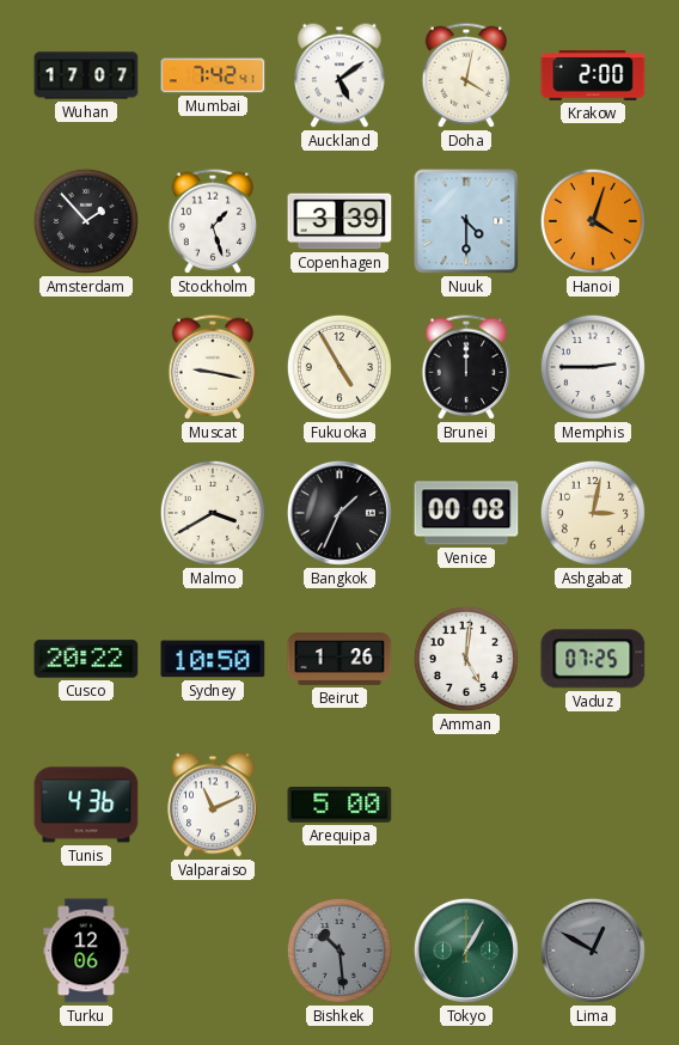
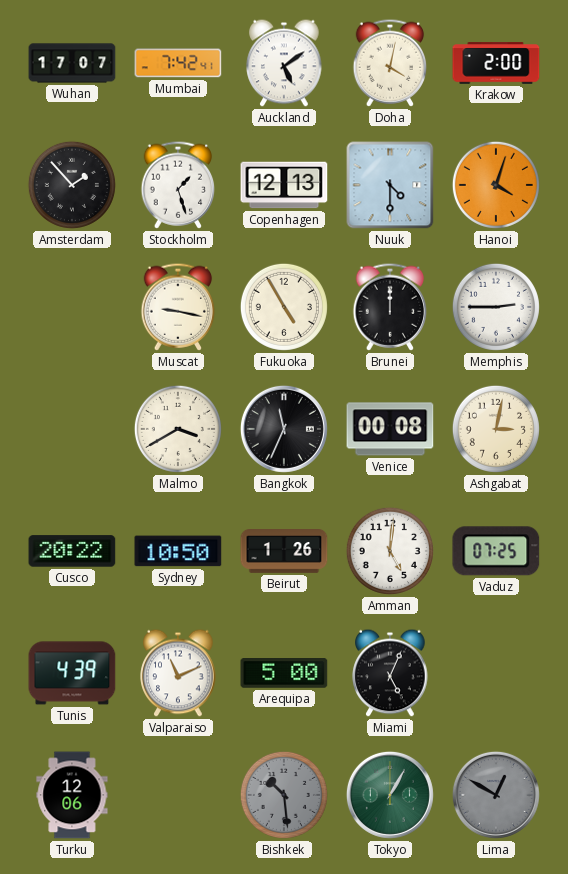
Copenhagen: 3:39 -> 12:13 (284, 185)
Bangkok: 1:34 -> 11:34 (284, 429)
Tunis: 4:36 -> 4:39 (72, 673)
Miami: none -> 5:04 (390, 673)
